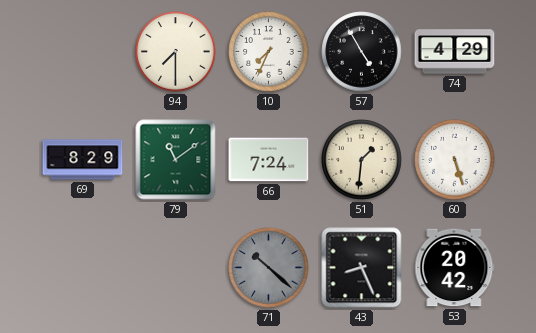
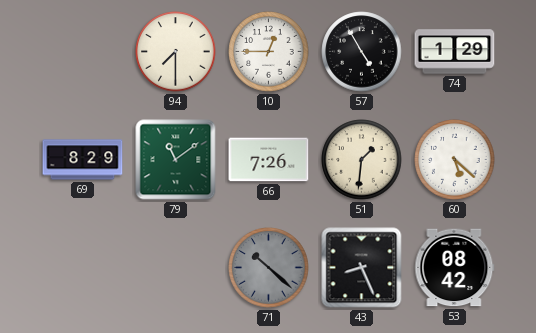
10: 7:34 -> 12:45 (269, 52)
74: 4:29 -> 1:29 (455, 52)
66: 7:24 -> 7:26 (269, 160)
60: 5:27 -> 5:22 (455, 160)
53: 20:42 -> 08:42 (455, 268)
